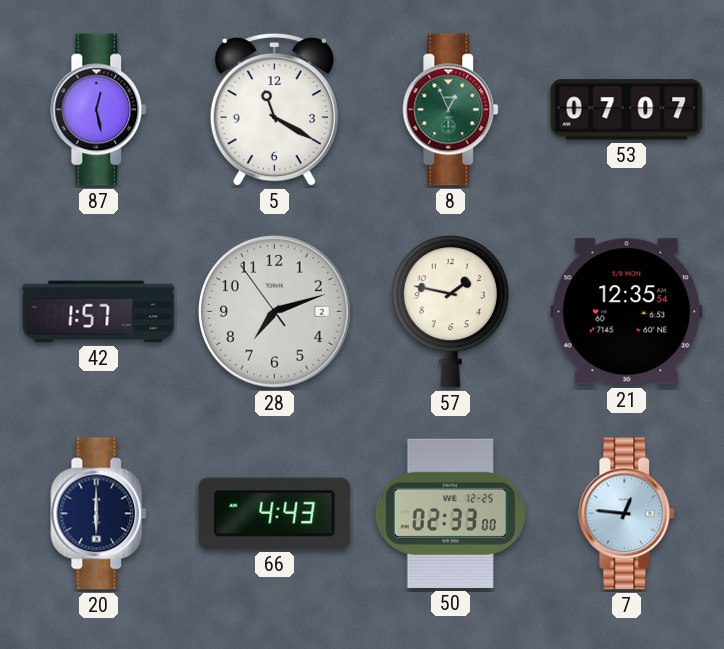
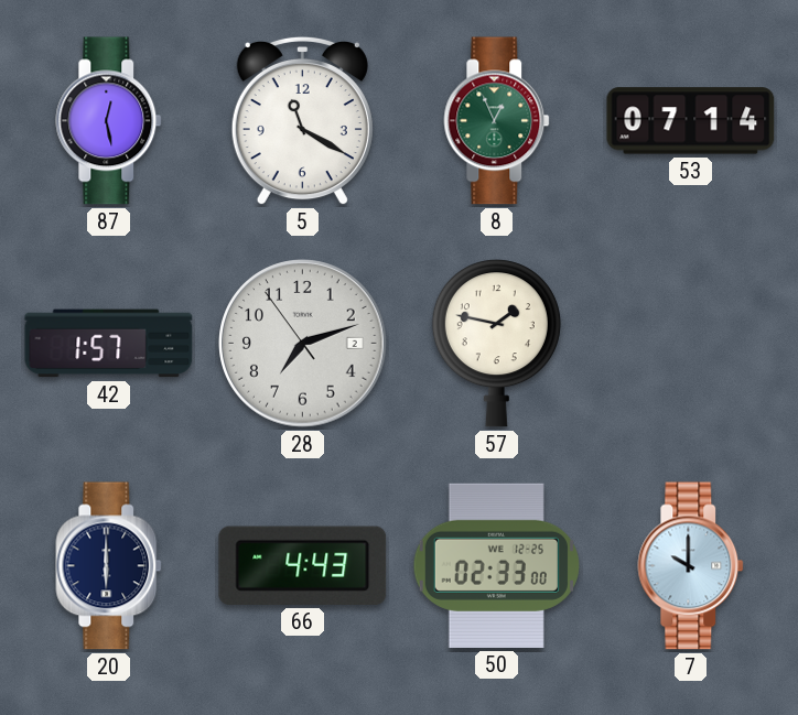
53: 07:07 -> 07:14 (691, 121)
21: 12:35 -> none (627, 312)
7: 12:46 -> 10:00 (691, 566)
